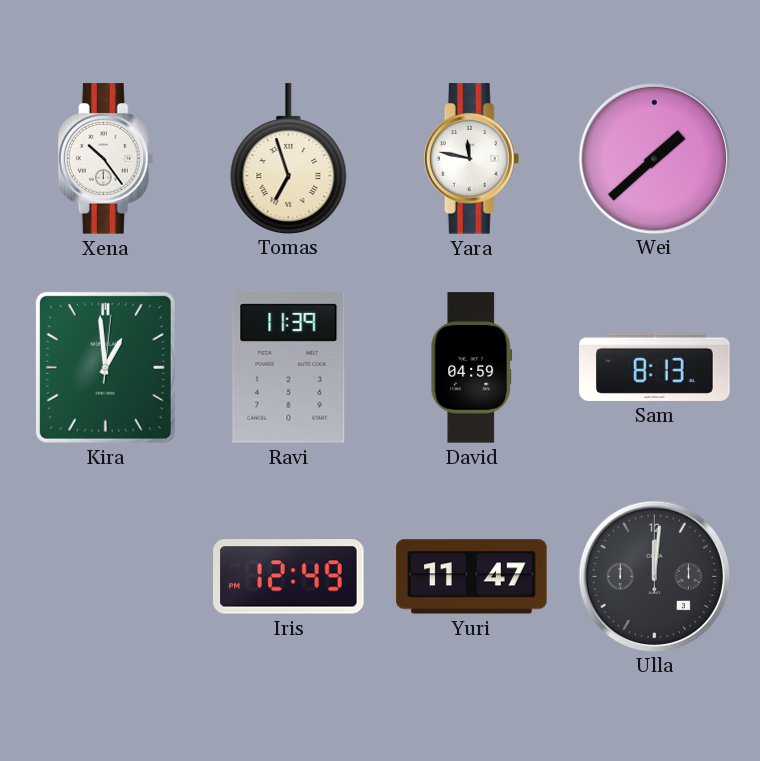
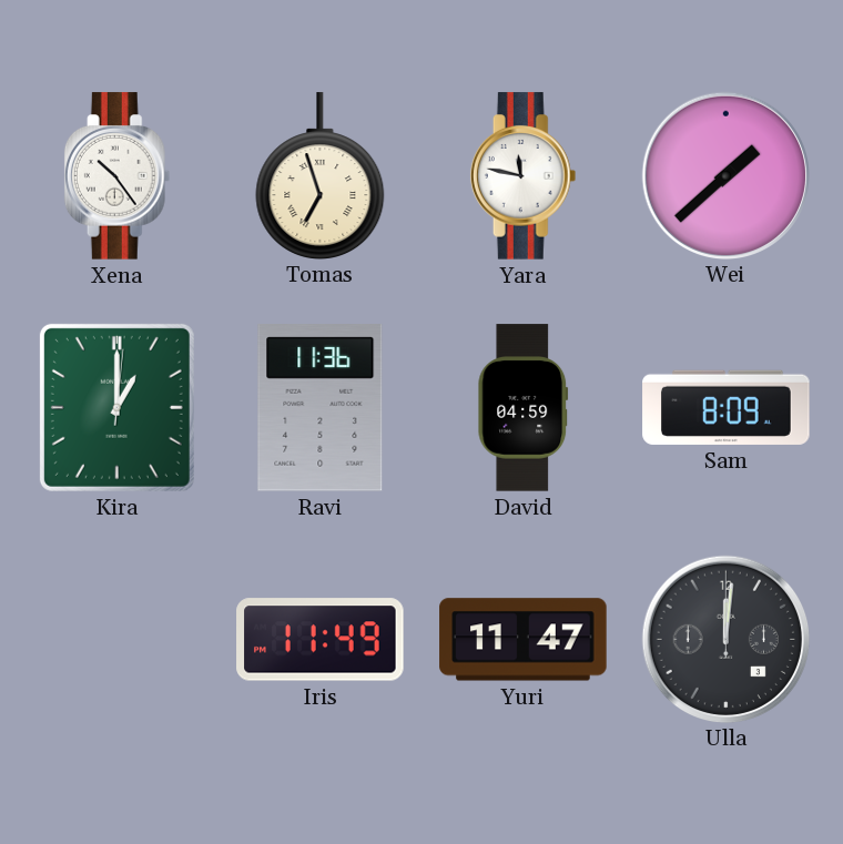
Kira: 12:59 -> 1:00 (116, 407)
Ravi: 11:39 -> 11:36 (321, 408)
Sam: 8:13 -> 8:09 (727, 407)
Iris: 12:49 -> 11:49 (321, 640)
